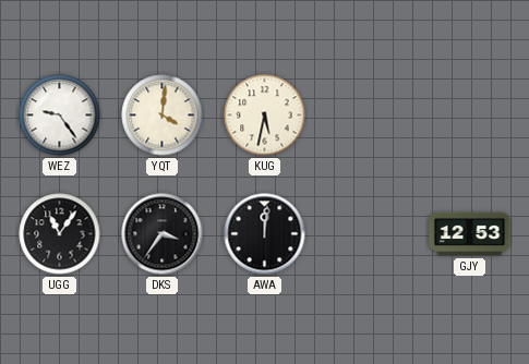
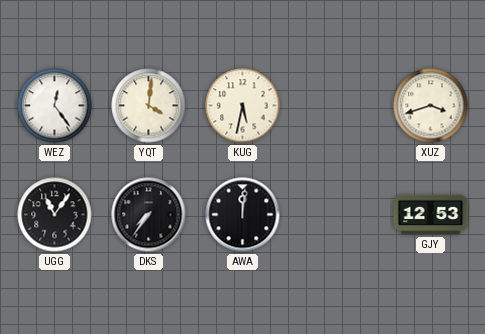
WEZ: 9:24 -> 12:24 (55, 106)
XUZ: none -> 3:42 (431, 106)
DKS: 3:36 -> 7:36 (149, 215)
